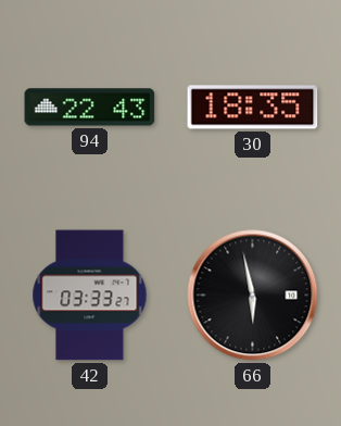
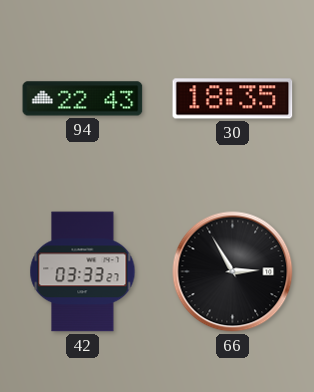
66: 5:58 -> 2:55 (233, 272)
